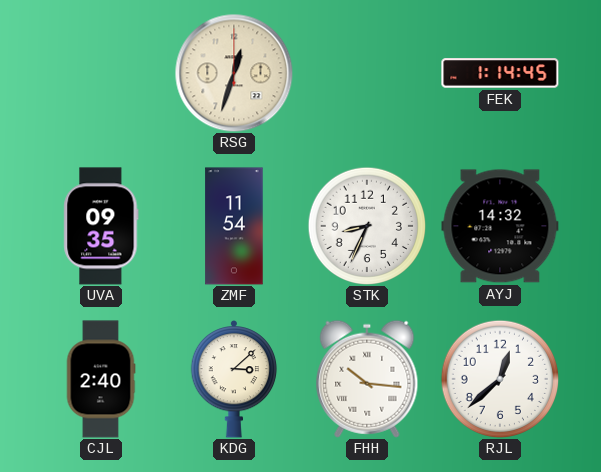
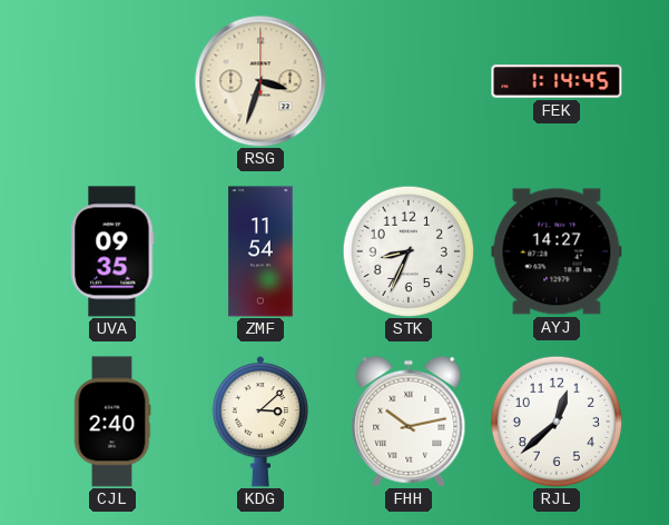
RSG: 12:33 -> 3:33 (260, 81)
AYJ: 14:32 -> 14:27 (557, 251)
FHH: 10:16 -> 10:13 (409, 422)
